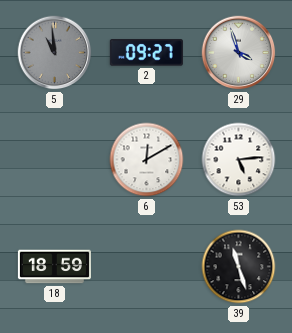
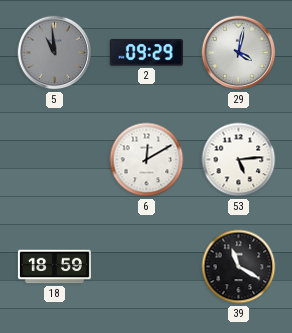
2: 09:27 -> 09:29 (146, 53)
29: 3:57 -> 4:02 (239, 53)
39: 11:27 -> 11:20 (239, 267)
